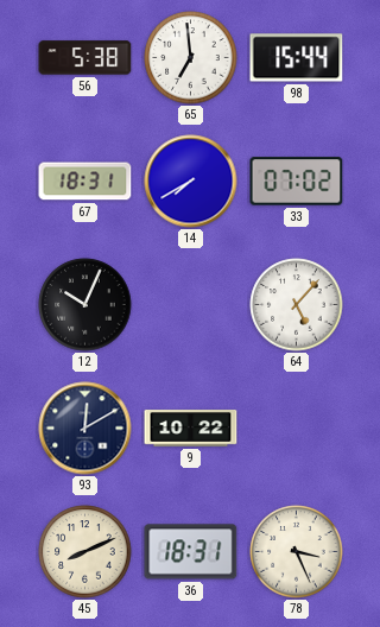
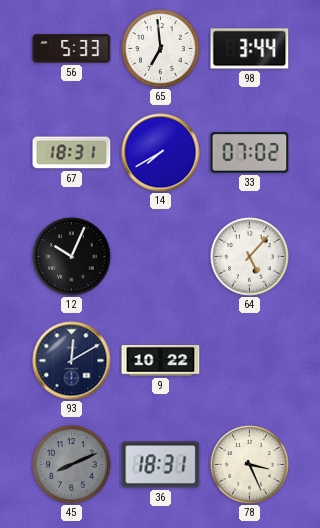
56: 5:38 -> 5:33 (72, 49)
98: 15:44 -> 3:44 (250, 49)
45 dial: cream -> grey (72, 465)
